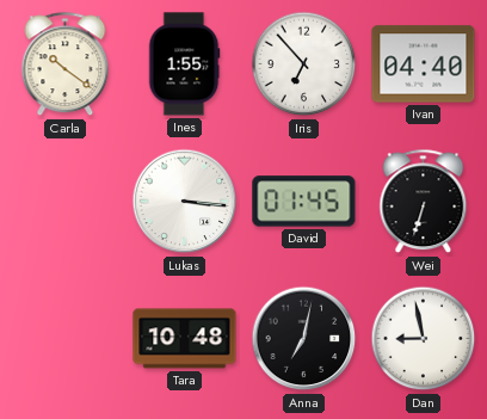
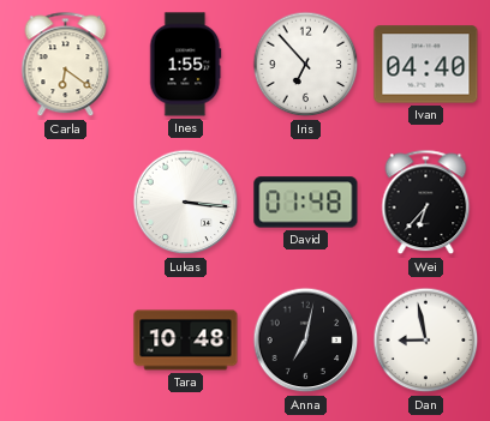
Carla: 10:21 -> 6:21 (66, 65)
David: 01:45 -> 01:48 (306, 203)
Wei: 6:33 -> 6:37 (426, 203)
